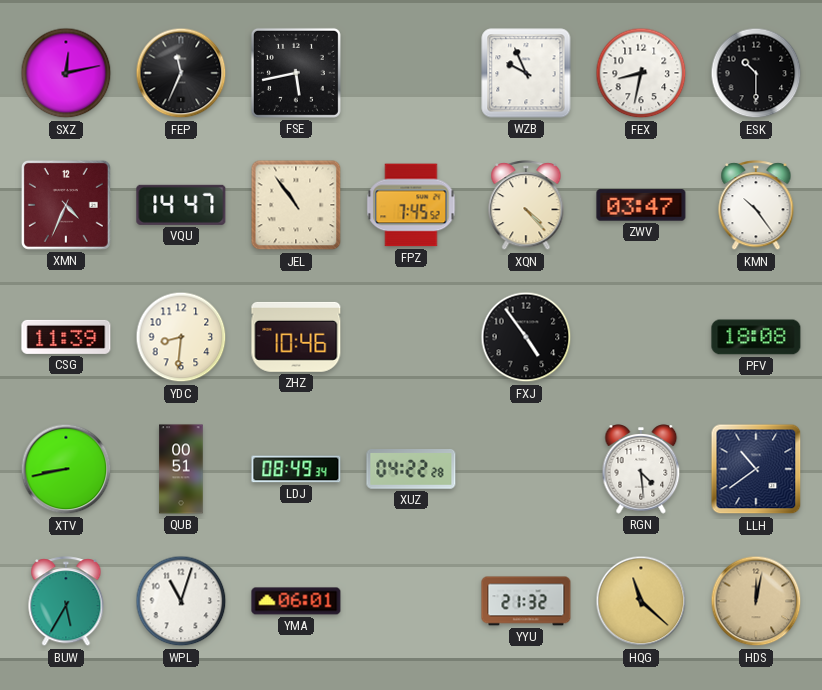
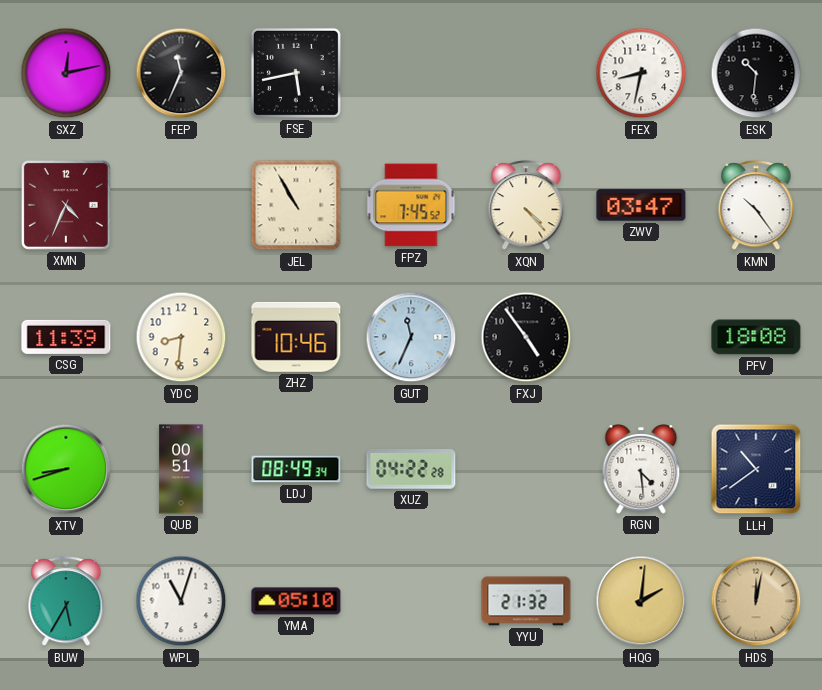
WZB: 9:56 -> none (526, 73)
ESK: 10:30 -> 10:31 (756, 73)
VQU: 14:47 -> none (181, 205)
JEL: 10:54 -> 10:55 (296, 205)
GUT: none -> 11:34 (411, 337)
XTV: 8:43 -> 8:42 (66, 469)
YMA: 06:01 -> 05:10 (296, 601)
HQG: 11:22 -> 2:01 (641, 601)
